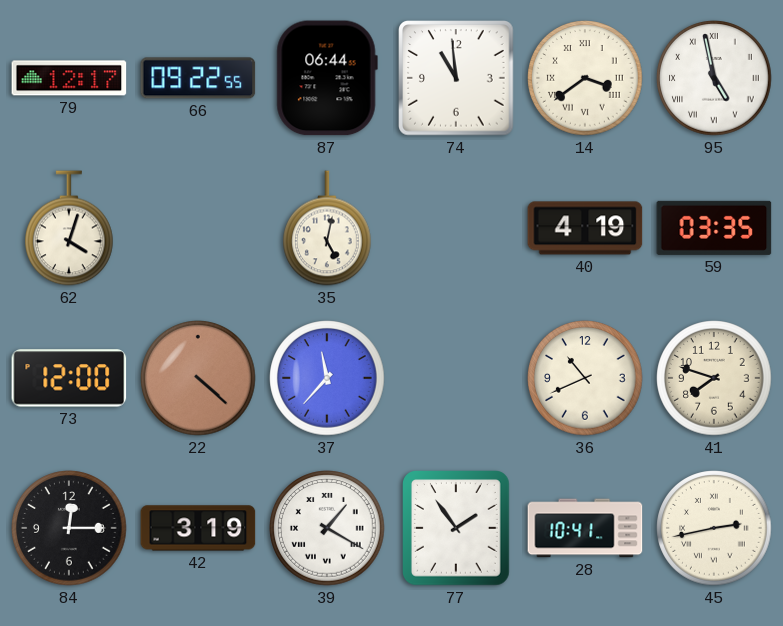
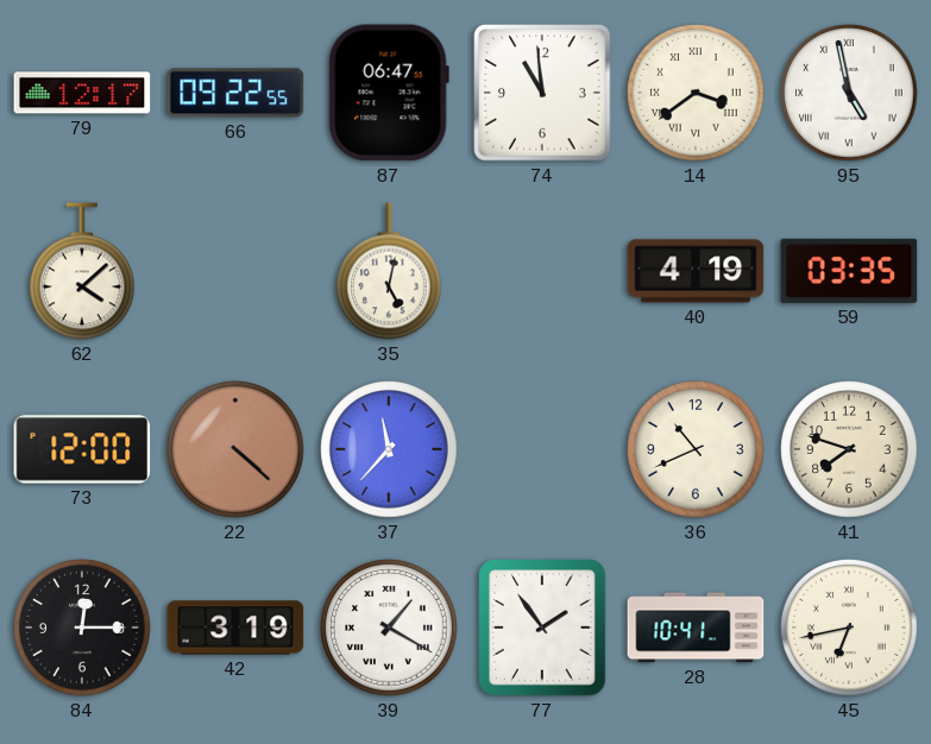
87: 06:44 -> 06:47 (389, 93)
62: 4:03 -> 4:08 (83, 271)
45: 2:43 -> 6:43 (849, 628)
